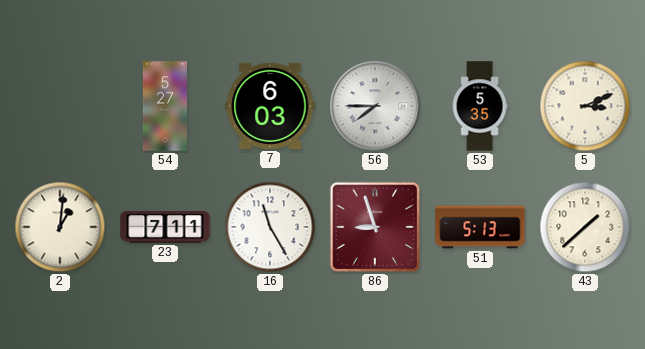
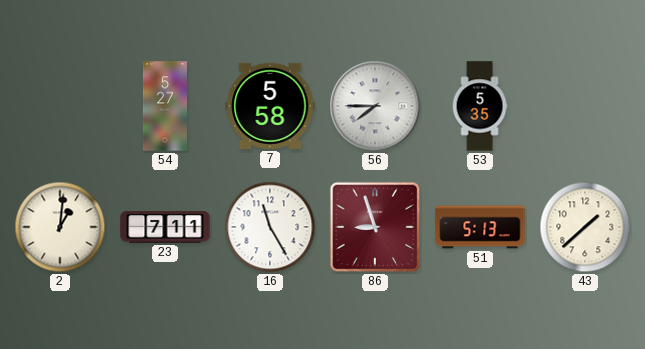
7: 6:03 -> 5:58 (270, 106)
5: 3:11 -> none (585, 106)
